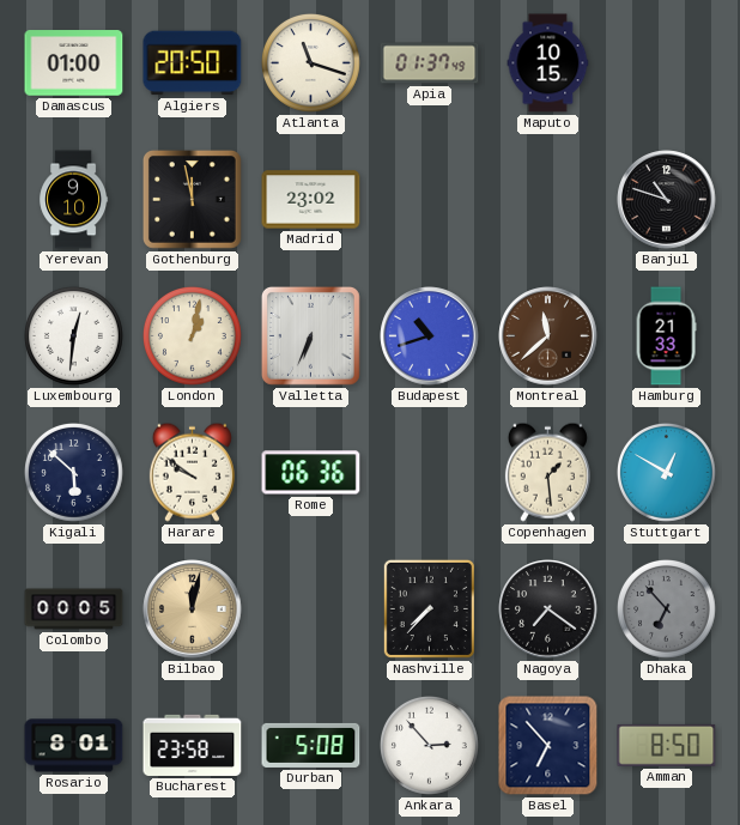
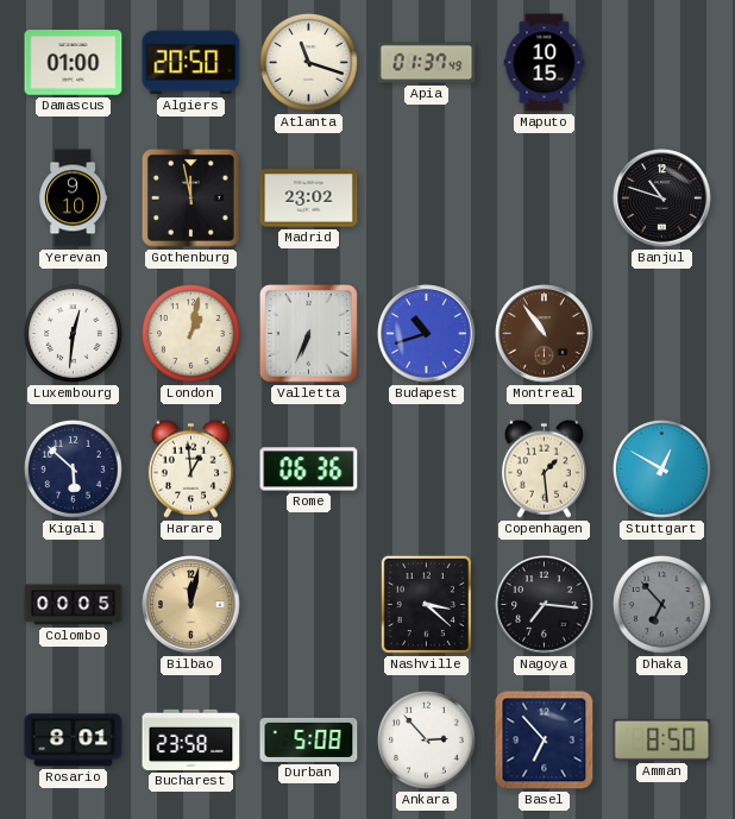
Montreal: 11:38 -> 10:54 (545, 334)
Hamburg: 21:33 -> none (666, 336)
Harare: 9:51 -> 12:59 (190, 468)
Nashville: 7:37 -> 3:22 (426, 604)
Nagoya: 7:21 -> 7:16 (545, 605)
